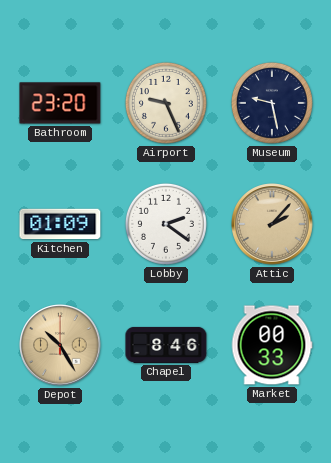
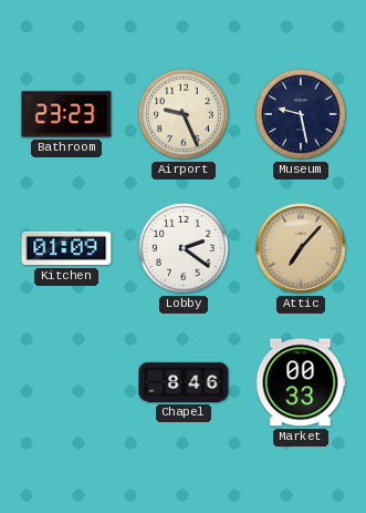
Bathroom: 23:20 -> 23:23 (66, 114)
Attic: 2:07 -> 7:07 (301, 248)
Depot: 10:25 -> none (60, 345)
